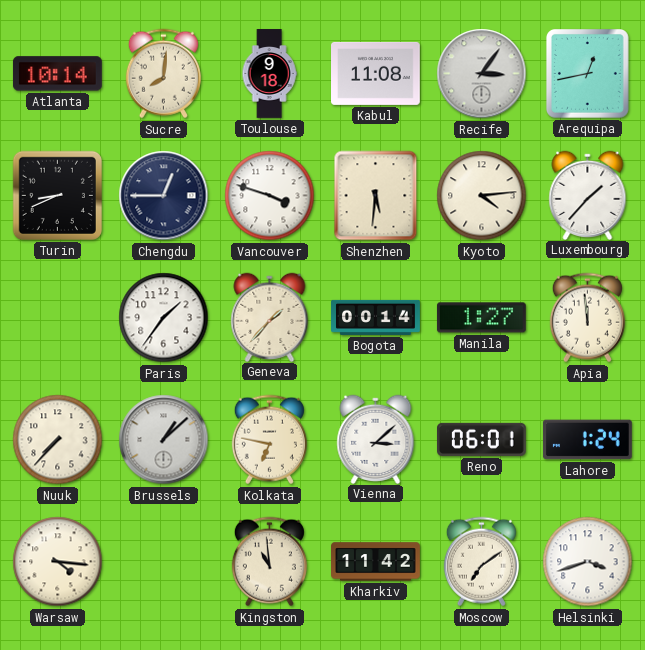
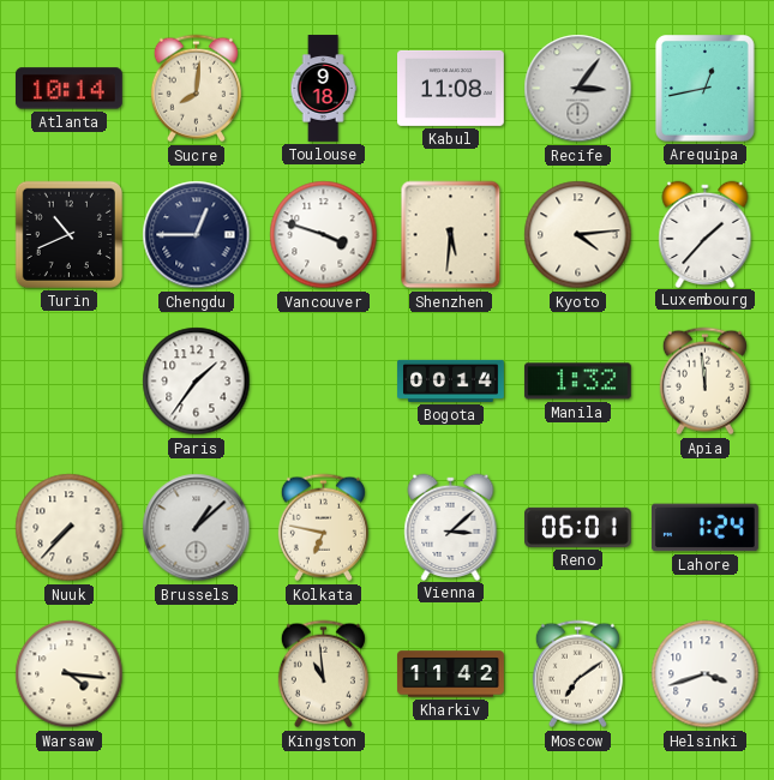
Turin: 8:41 -> 10:41 (68, 234)
Geneva: 1:37 -> none (270, 317)
Manila: 1:27 -> 1:32 (578, 382)
